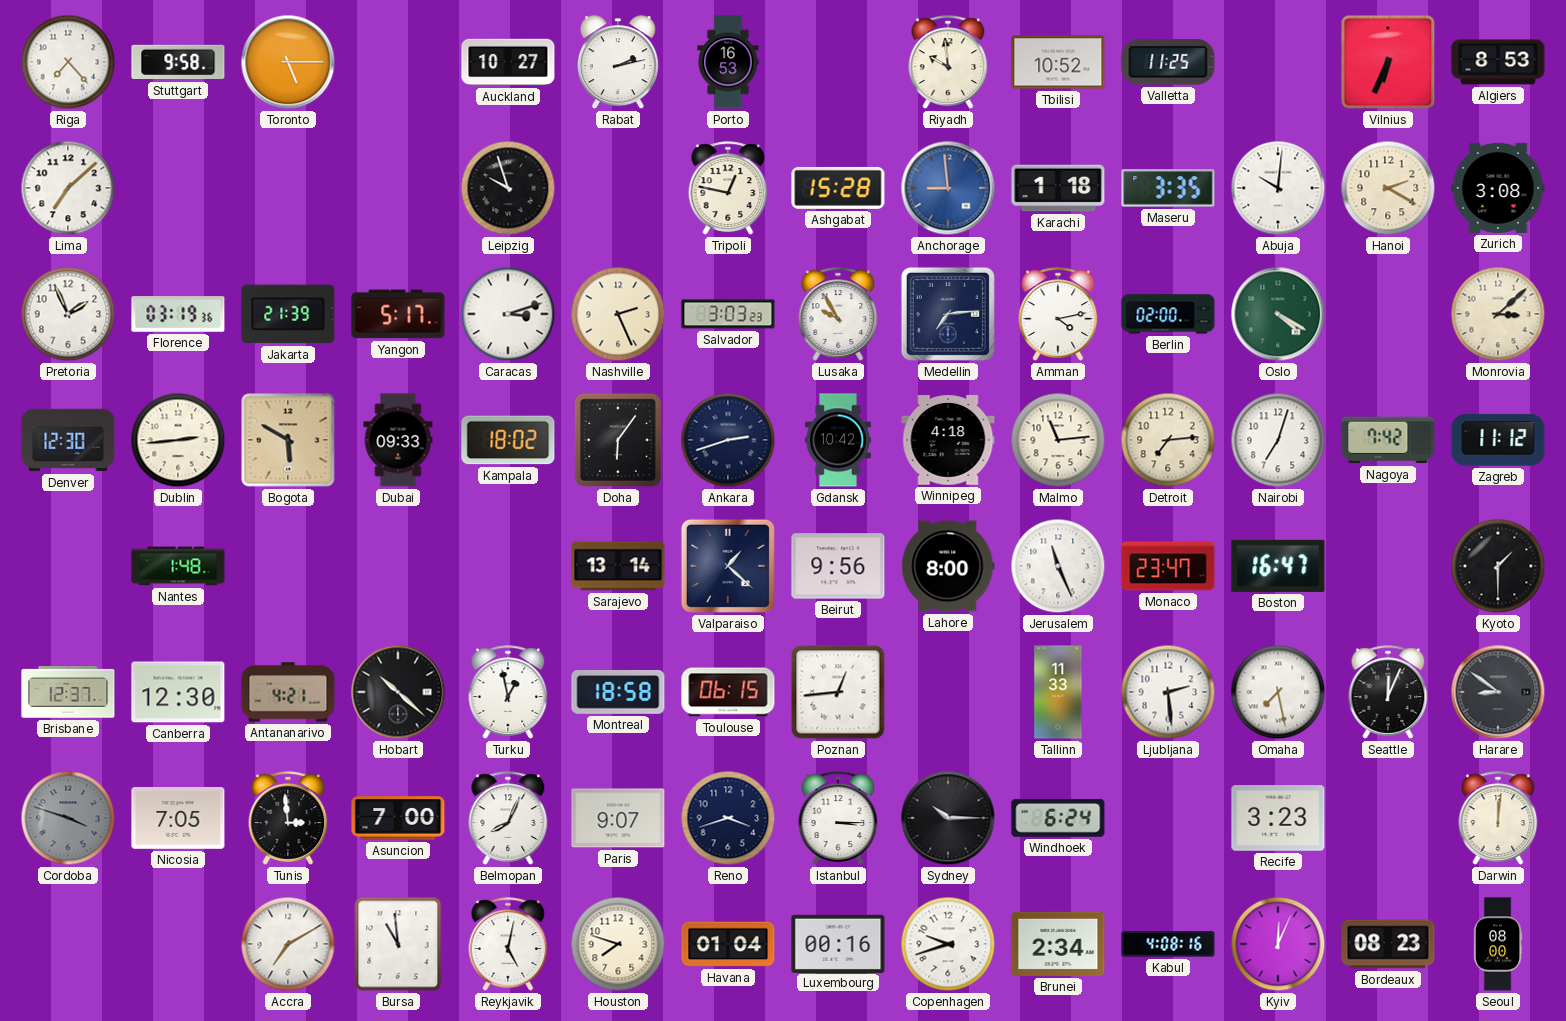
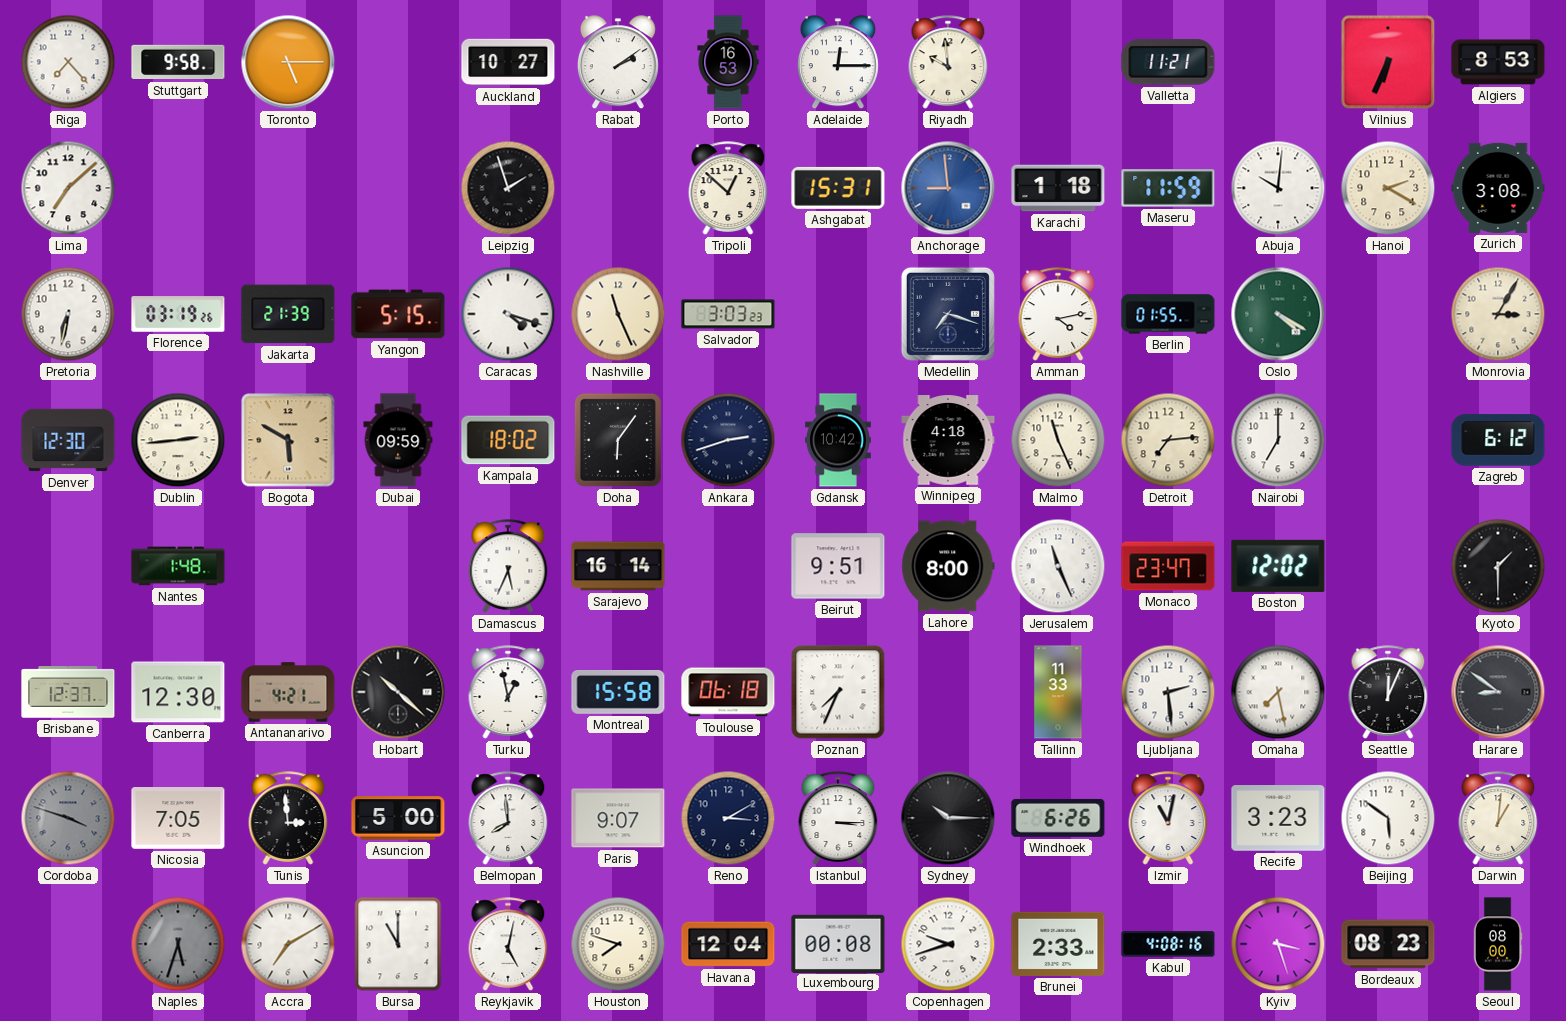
Rabat: 2:13 -> 2:09 (618, 63)
Adelaide: none -> 12:15 (838, 63)
Tbilisi: 10:52 -> none (1058, 62)
Valletta: 11:25 -> 11:21 (1168, 63)
Leipzig: 9:57 -> 1:57 (508, 188)
Tripoli: 12:47 -> 12:52 (728, 188)
Ashgabat: 15:28 -> 15:31 (838, 188)
Maseru: 3:35 -> 11:59 (1168, 188)
Pretoria: 1:56 -> 6:32 (68, 314)
Florence: 03:19:36 -> 03:19:26 (178, 314)
Yangon: 5:17 -> 5:15 (398, 314)
Caracas: 3:12 -> 4:18 (508, 314)
Nashville: 2:26 -> 11:26 (618, 314)
Lusaka: 9:55 -> none (838, 314)
Medellin: 7:14 -> 7:18 (948, 314)
Berlin: 02:00 -> 01:55 (1168, 314)
Monrovia: 3:08 -> 3:05 (1498, 314)
Dubai: 09:33 -> 09:59 (398, 440)
Malmo: 11:14 -> 11:26 (1058, 440)
Nairobi: 7:03 -> 7:00 (1278, 440)
Nagoya: 7:42 -> none (1388, 440)
Zagreb: 11:12 -> 6:12 (1498, 440)
Damascus: none -> 5:34 (508, 566)
Sarajevo: 13:14 -> 16:14 (618, 566)
Valparaiso: 1:22 -> none (728, 566)
Beirut: 9:56 -> 9:51 (838, 566)
Boston: 16:47 -> 12:02 (1278, 566)
Montreal: 18:58 -> 15:58 (618, 693)
Toulouse: 06:15 -> 06:18 (728, 692)
Poznan: 12:44 -> 7:34 (838, 692)
Asuncion: 7:00 -> 5:00 (398, 818)
Belmopan: 8:04 -> 7:59 (508, 818)
Reno: 3:42 -> 3:10 (728, 818)
Windhoek: 6:24 -> 6:26 (1058, 818)
Izmir: none -> 11:02 (1168, 818)
Beijing: none -> 5:51 (1388, 818)
Darwin: 12:01 -> 1:01 (1498, 818)
Naples: none -> 5:33 (178, 944)
Bursa: 10:59 -> 11:00 (398, 944)
Havana: 01:04 -> 12:04 (728, 944)
Luxembourg: 00:16 -> 00:08 (838, 943)
Brunei: 2:34 -> 2:33 (1058, 944)
Kyiv: 12:04 -> 3:27 (1278, 944)
